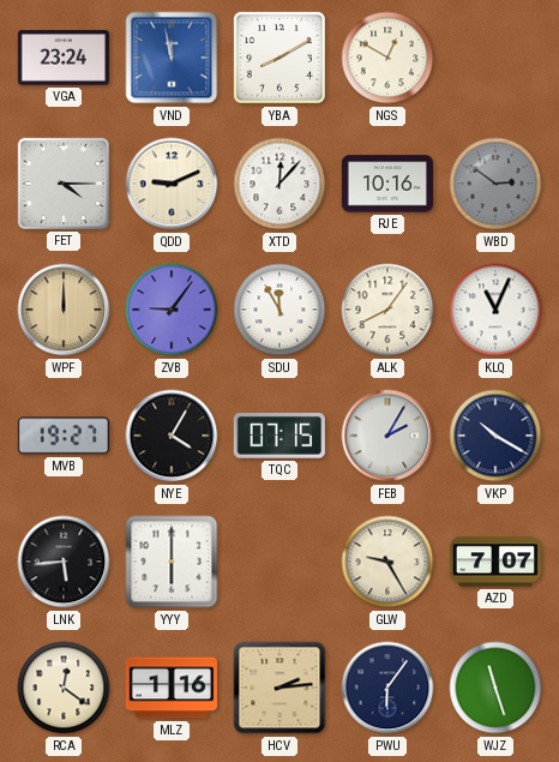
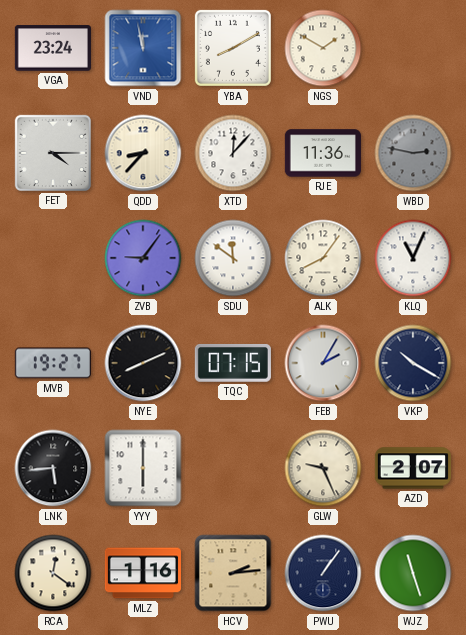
NGS: 12:50 -> 1:50 (323, 48)
QDD: 9:11 -> 8:37 (143, 153)
RJE: 10:16 -> 11:36 (323, 153)
WBD: 2:51 -> 2:47 (413, 153)
WPF: 12:00 -> none (64, 310)
SDU: 11:55 -> 11:51 (233, 258)
NYE: 4:05 -> 8:11 (143, 363)
GLW: 9:25 -> 9:26 (323, 468)
AZD: 7:07 -> 2:07 (413, 468)
PWU: 6:06 -> 1:06 (323, 573)
